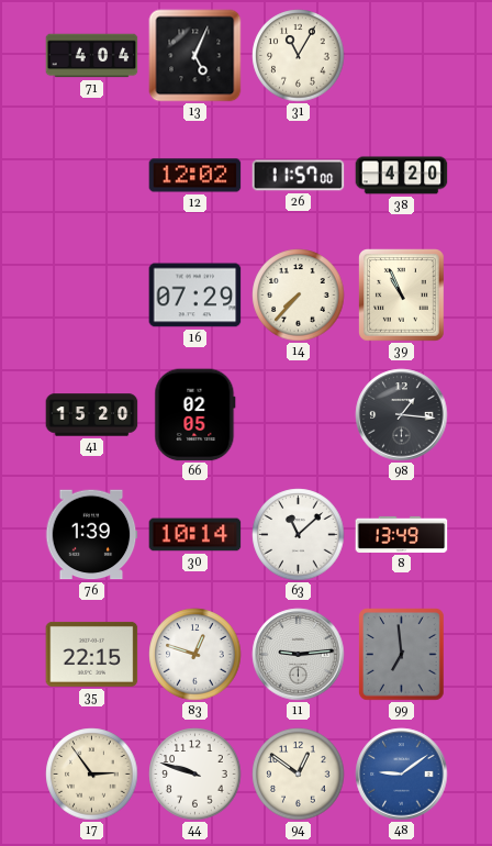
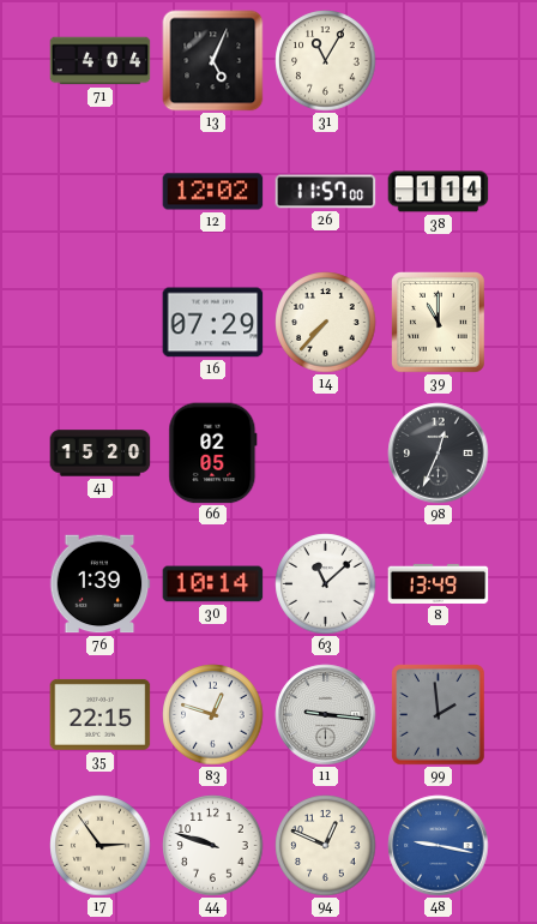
38: 4:20 -> 1:14 (439, 192)
39: 10:56 -> 11:00 (439, 323)
98: 1:16 -> 12:34 (439, 454)
11: 9:14 -> 9:16 (326, 715)
99: 6:59 -> 1:59 (439, 715)
94: 12:51 -> 12:49 (326, 846)
48: 9:09 -> 9:17 (439, 846)
